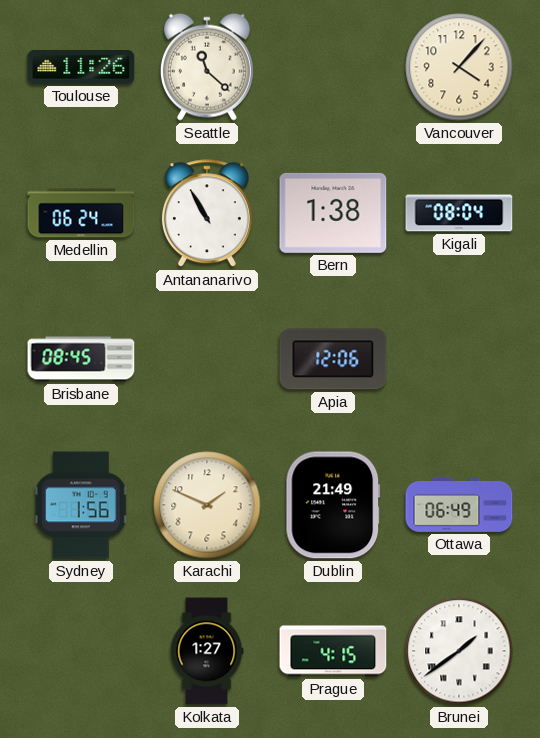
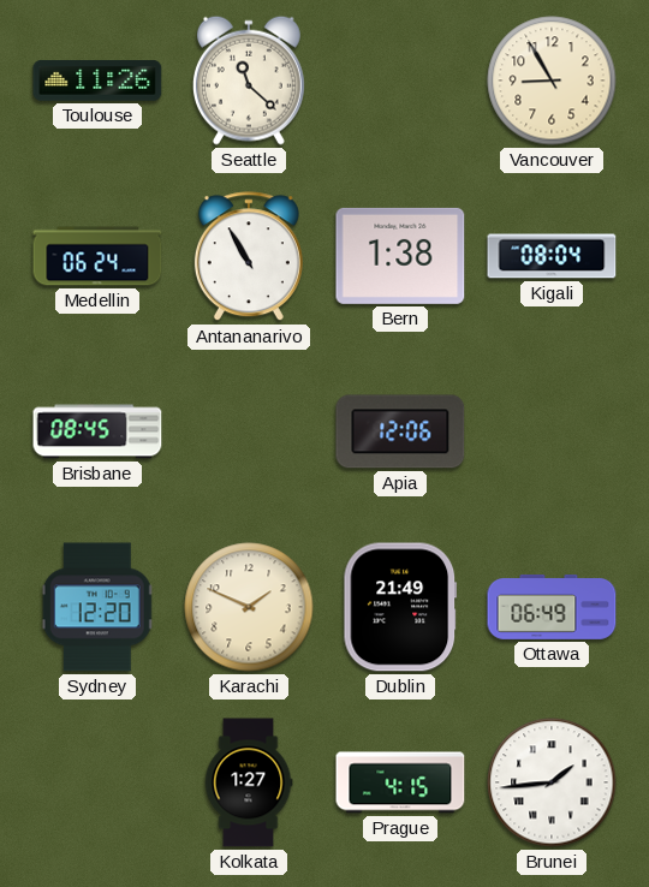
Vancouver: 4:07 -> 8:55 (552, 81)
Sydney: 1:56 -> 12:20 (97, 607)
Brunei: 1:39 -> 1:44 (552, 782)
